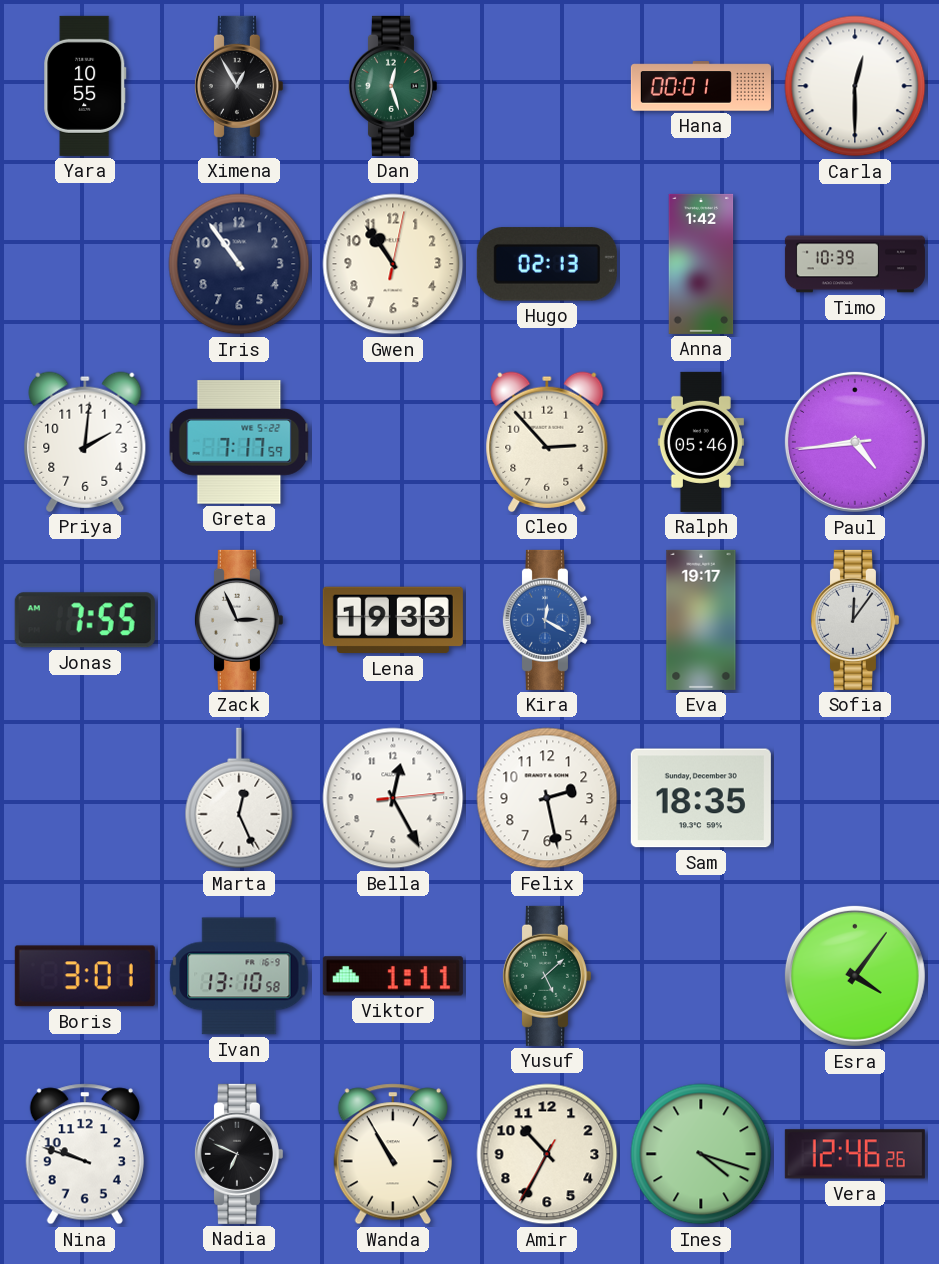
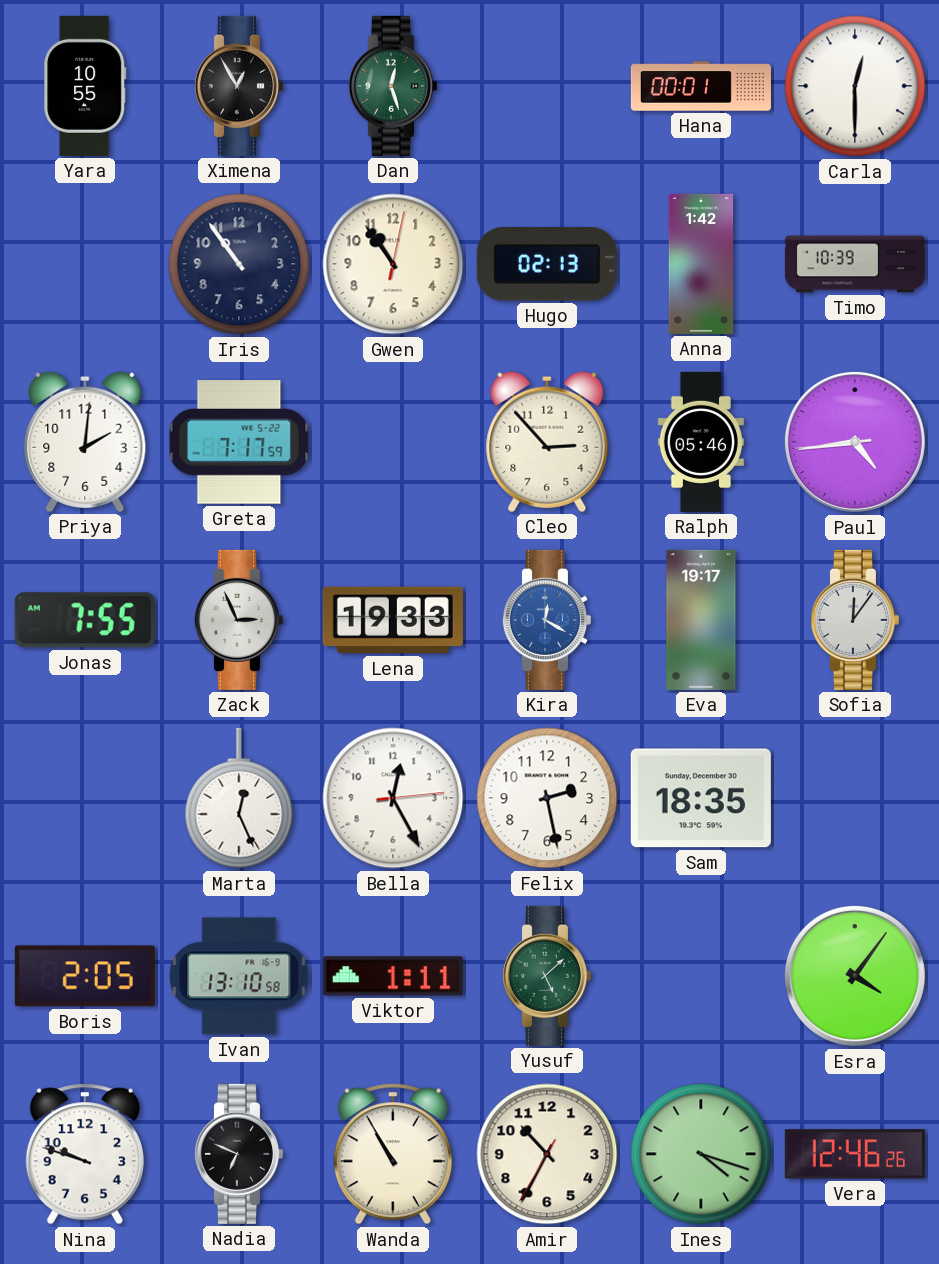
Boris: 3:01 -> 2:05 (85, 976)
